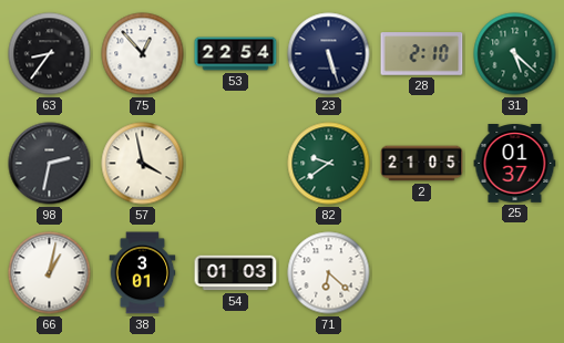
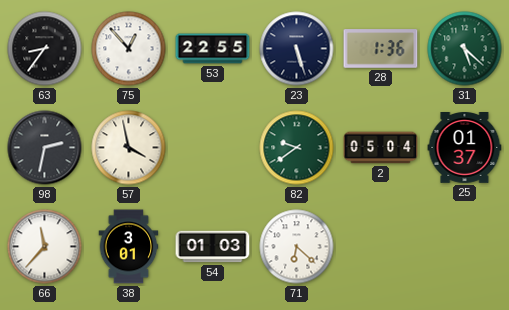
53: 22:54 -> 22:55 (213, 49)
28: 2:10 -> 1:36 (381, 49)
2: 21:05 -> 05:04 (381, 148)
66: 1:02 -> 11:37 (45, 247)
